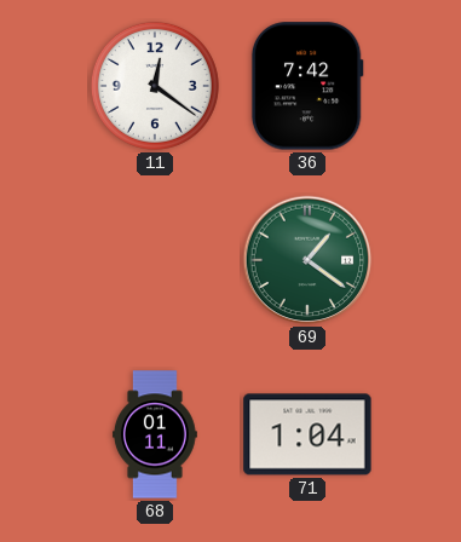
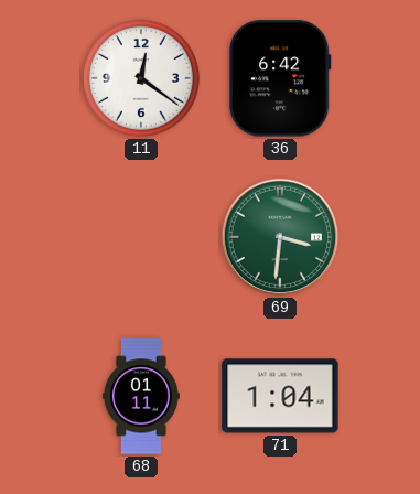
36: 7:42 -> 6:42 (280, 78)
69: 1:21 -> 3:31 (280, 237)
